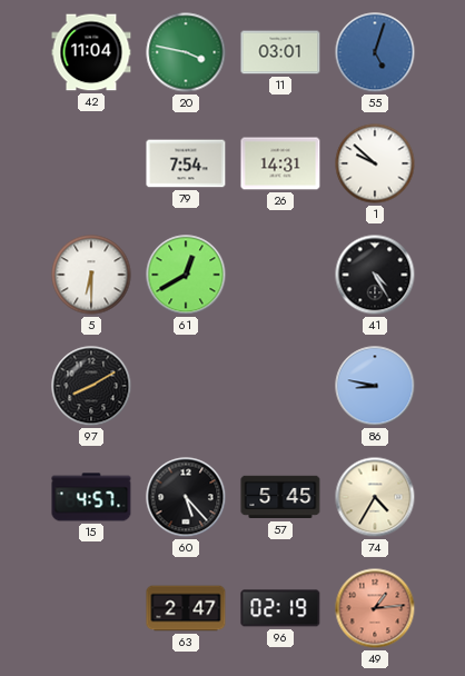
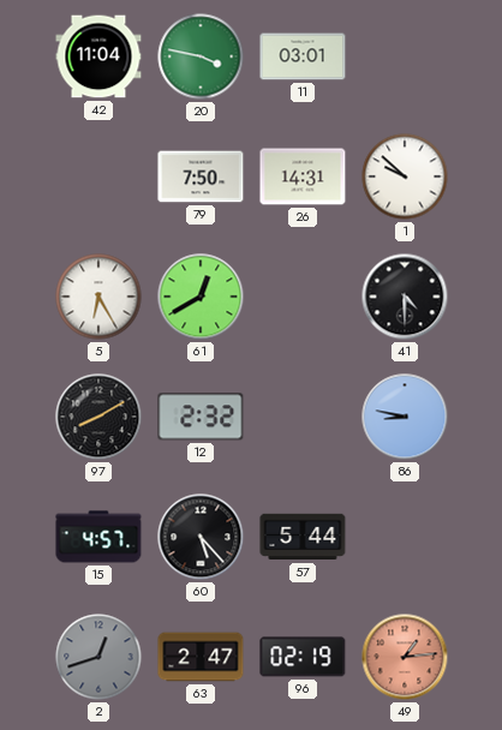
55: 5:03 -> none (375, 52)
79: 7:54 -> 7:50 (201, 176)
5: 6:30 -> 6:25 (98, 297)
41: 4:25 -> 4:30 (405, 297)
12: none -> 2:32 (201, 417)
57: 5:45 -> 5:44 (303, 537)
74: 4:35 -> none (375, 497)
2: none -> 12:42 (98, 657)
